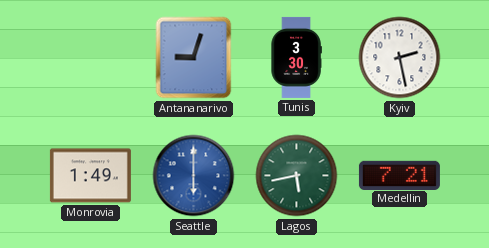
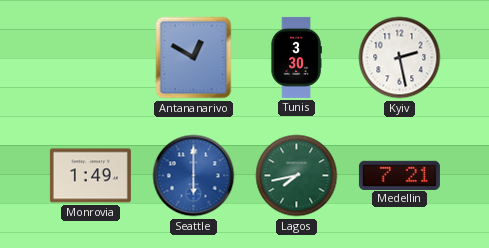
Antananarivo: 9:03 -> 12:50 (194, 58)
Lagos: 5:43 -> 7:43 (297, 176)
